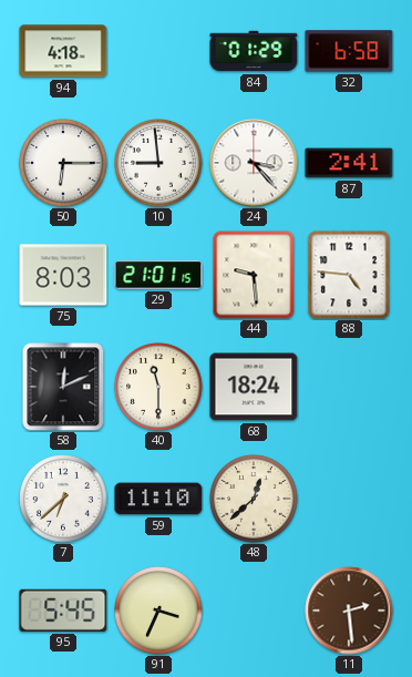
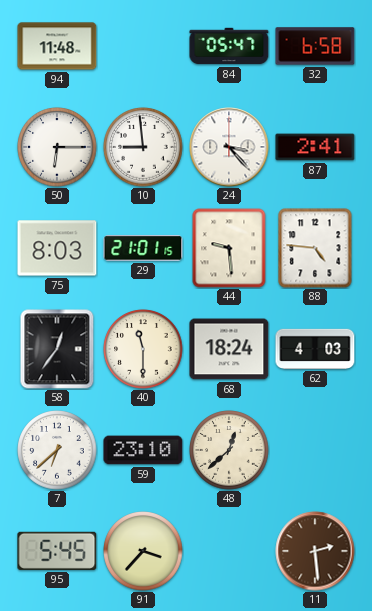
94: 4:18 -> 11:48 (57, 46)
84: 01:29 -> 05:47 (229, 46)
58: 12:11 -> 12:36 (57, 349)
62: none -> 4:03 (315, 349)
59: 11:10 -> 23:10 (143, 450)
91: 3:34 -> 3:37 (143, 551)
